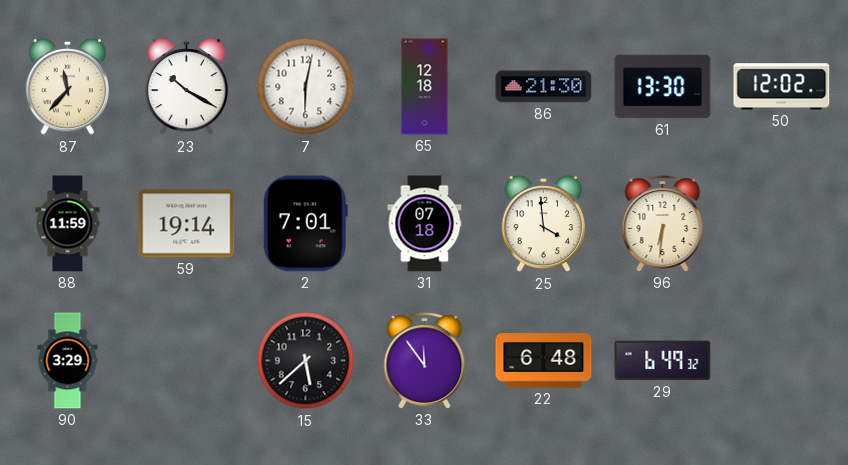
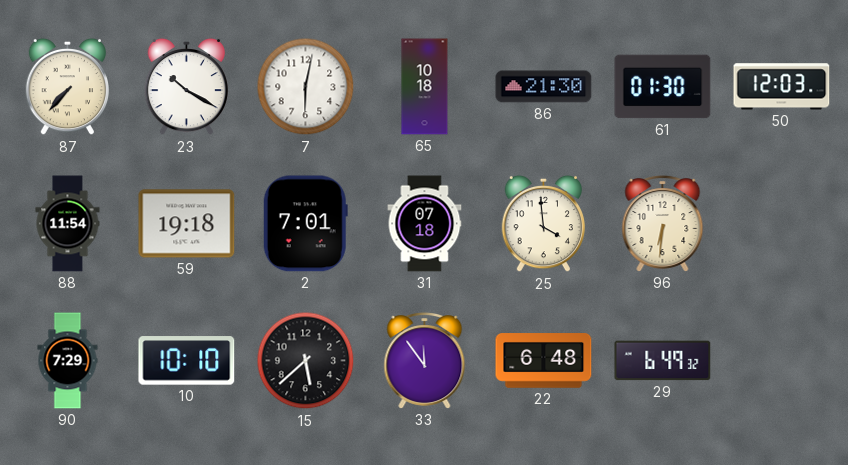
87: 11:37 -> 7:37 (67, 87)
65: 12:18 -> 10:18 (425, 87)
61: 13:30 -> 01:30 (663, 87)
50: 12:02 -> 12:03 (782, 87)
88: 11:59 -> 11:54 (68, 224)
59: 19:14 -> 19:18 (187, 224)
90: 3:29 -> 7:29 (68, 361)
10: none -> 10:10 (187, 361)
